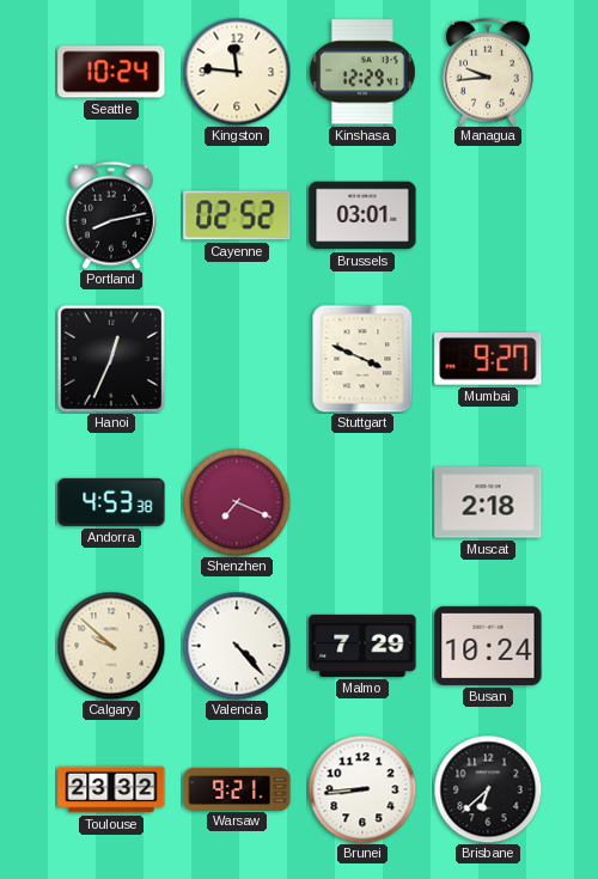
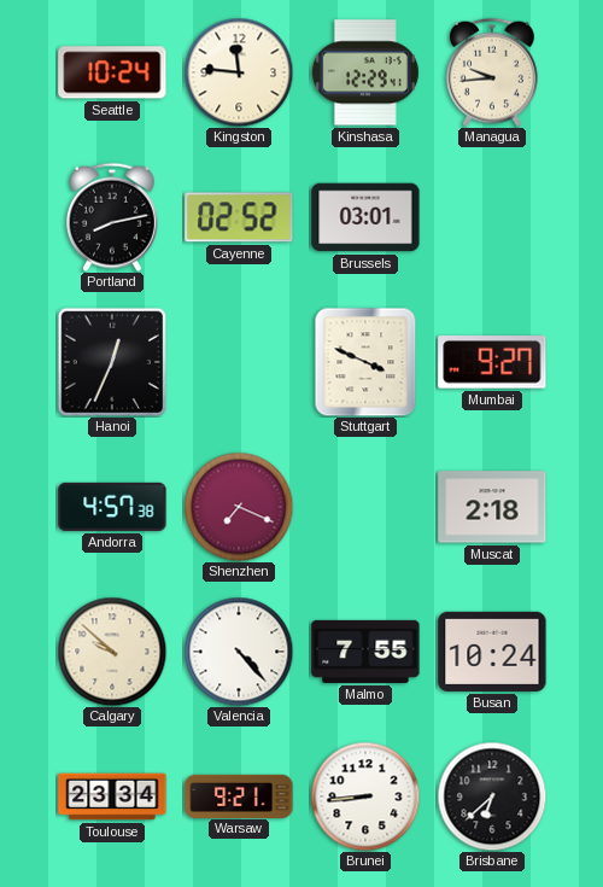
Andorra: 4:53 -> 4:57 (112, 507)
Malmo: 7:29 -> 7:55 (365, 652)
Toulouse: 23:32 -> 23:34 (112, 796)
